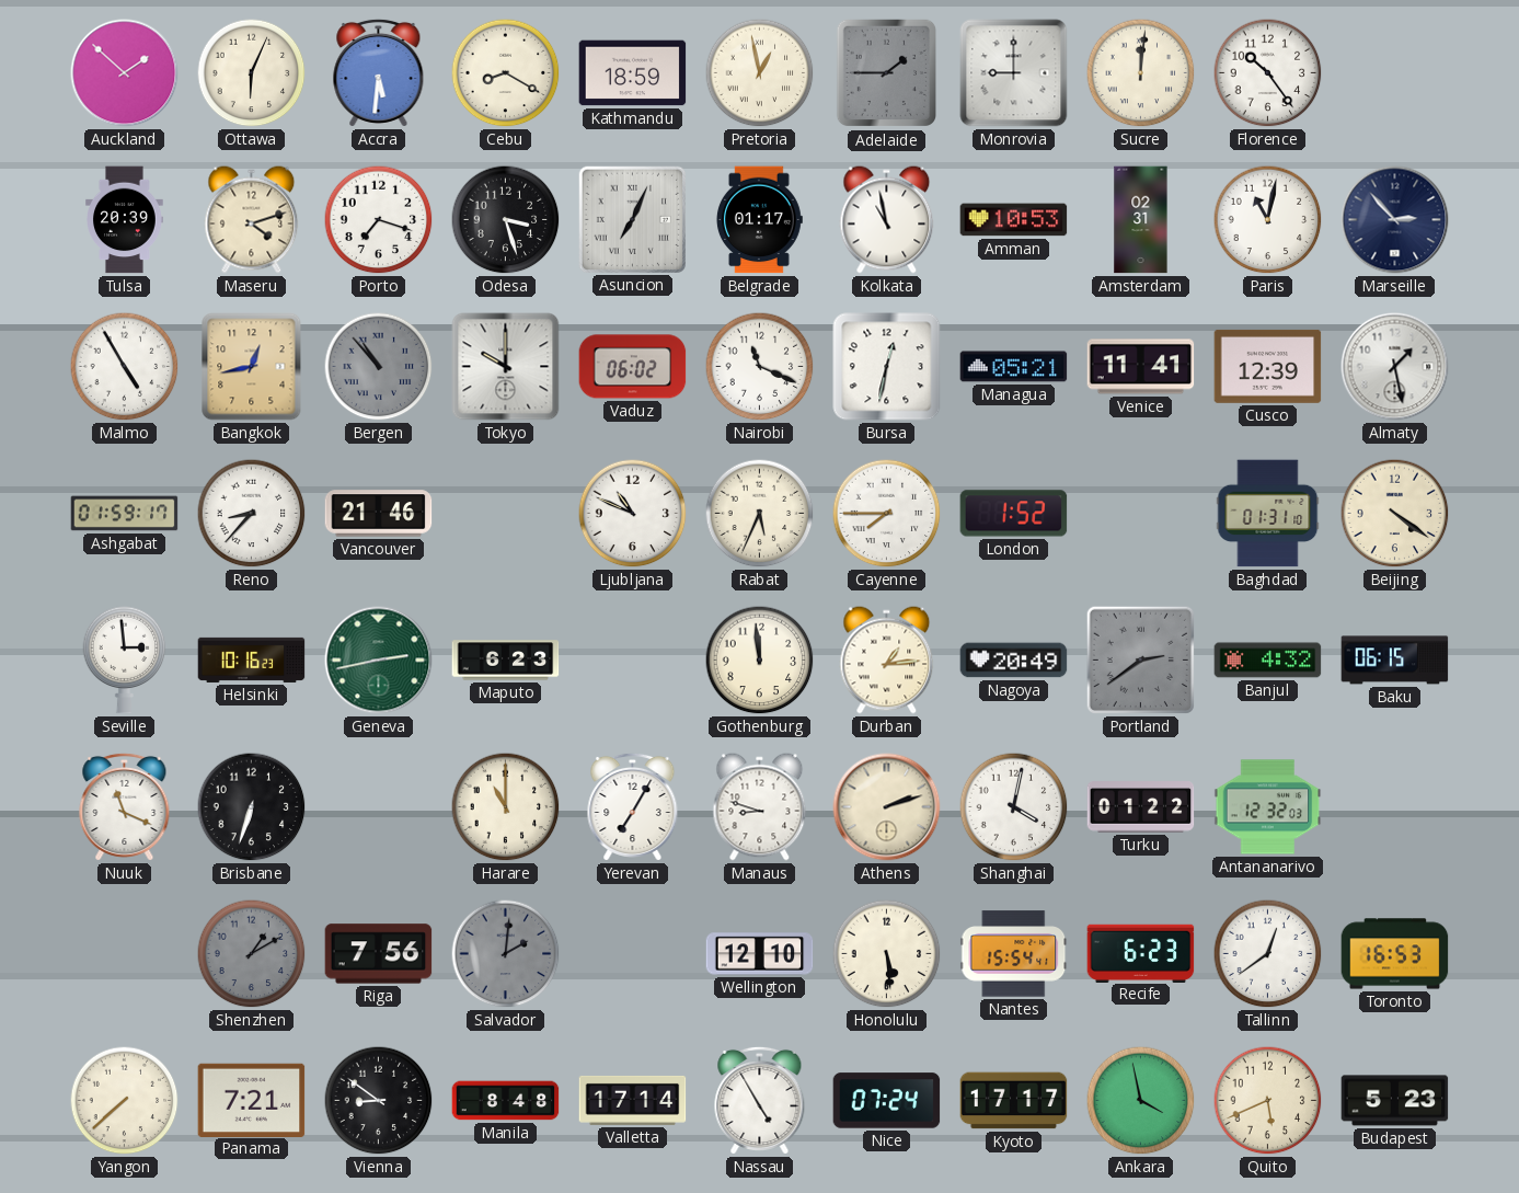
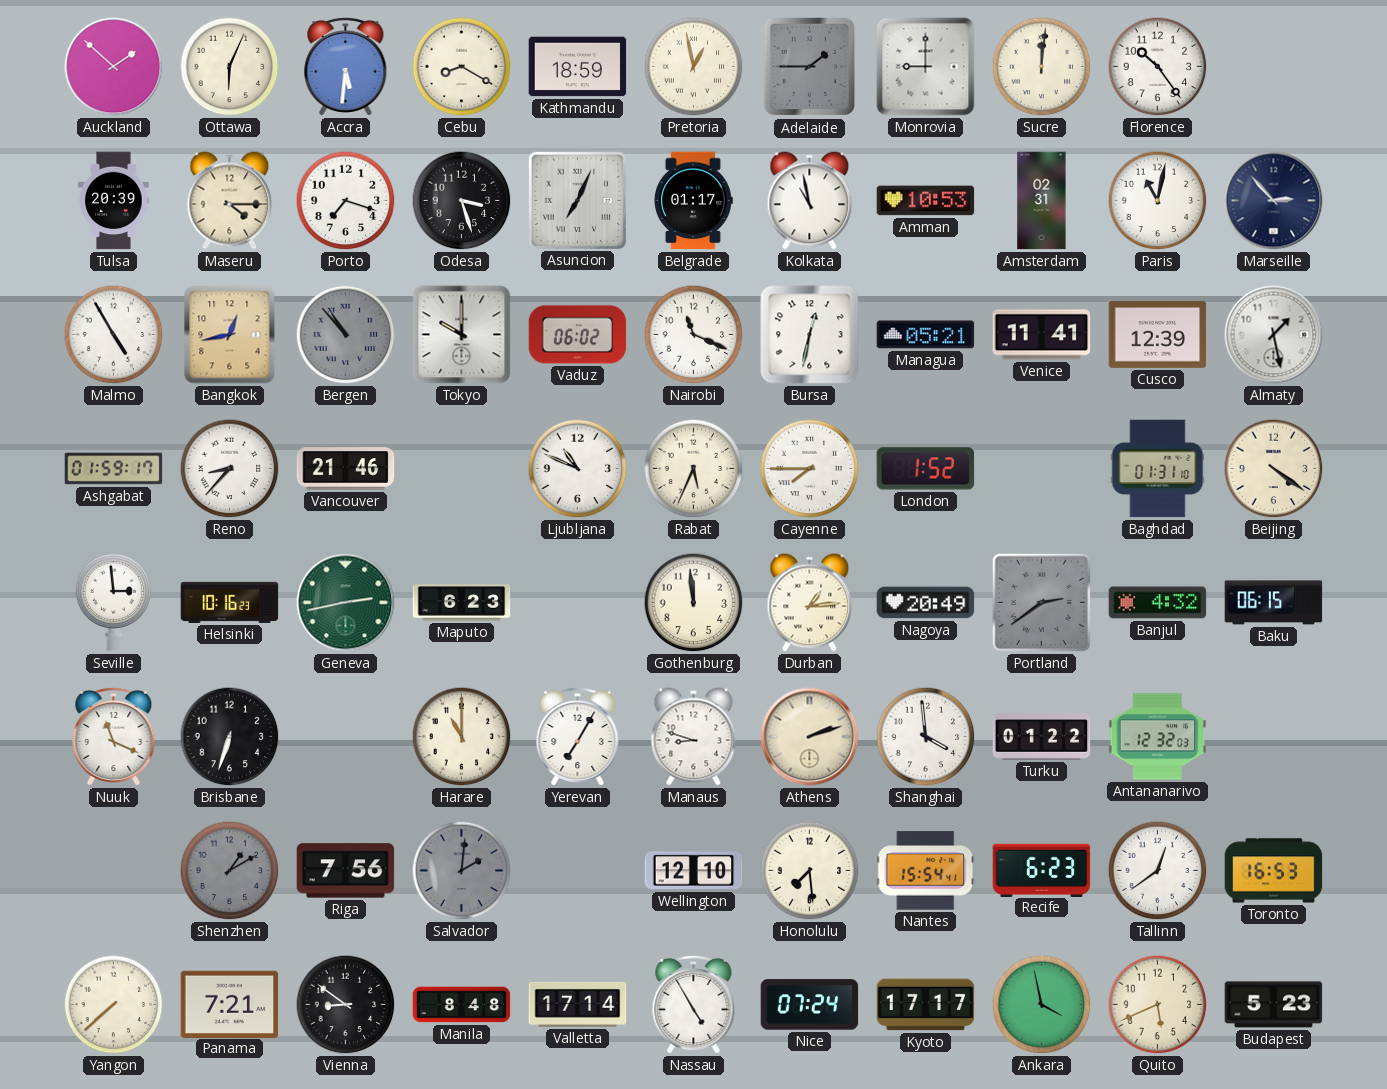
Maseru: 4:12 -> 4:15 (230, 201)
Shanghai: 4:02 -> 3:59 (926, 737)
Honolulu: 5:29 -> 7:29 (810, 871)
